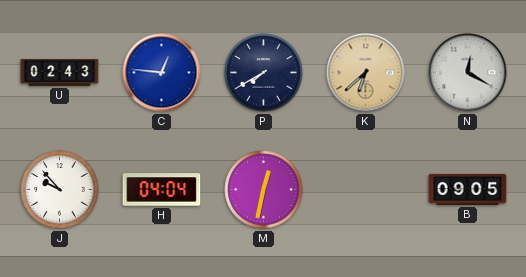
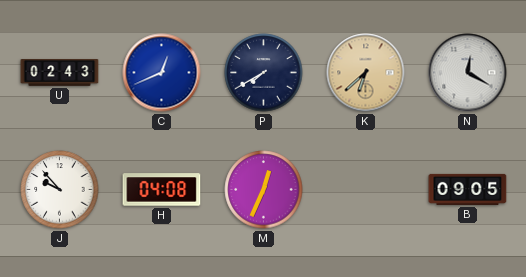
C: 12:46 -> 12:41 (162, 73)
H: 04:04 -> 04:08 (162, 190)
M: 12:32 -> 12:34 (264, 190)
